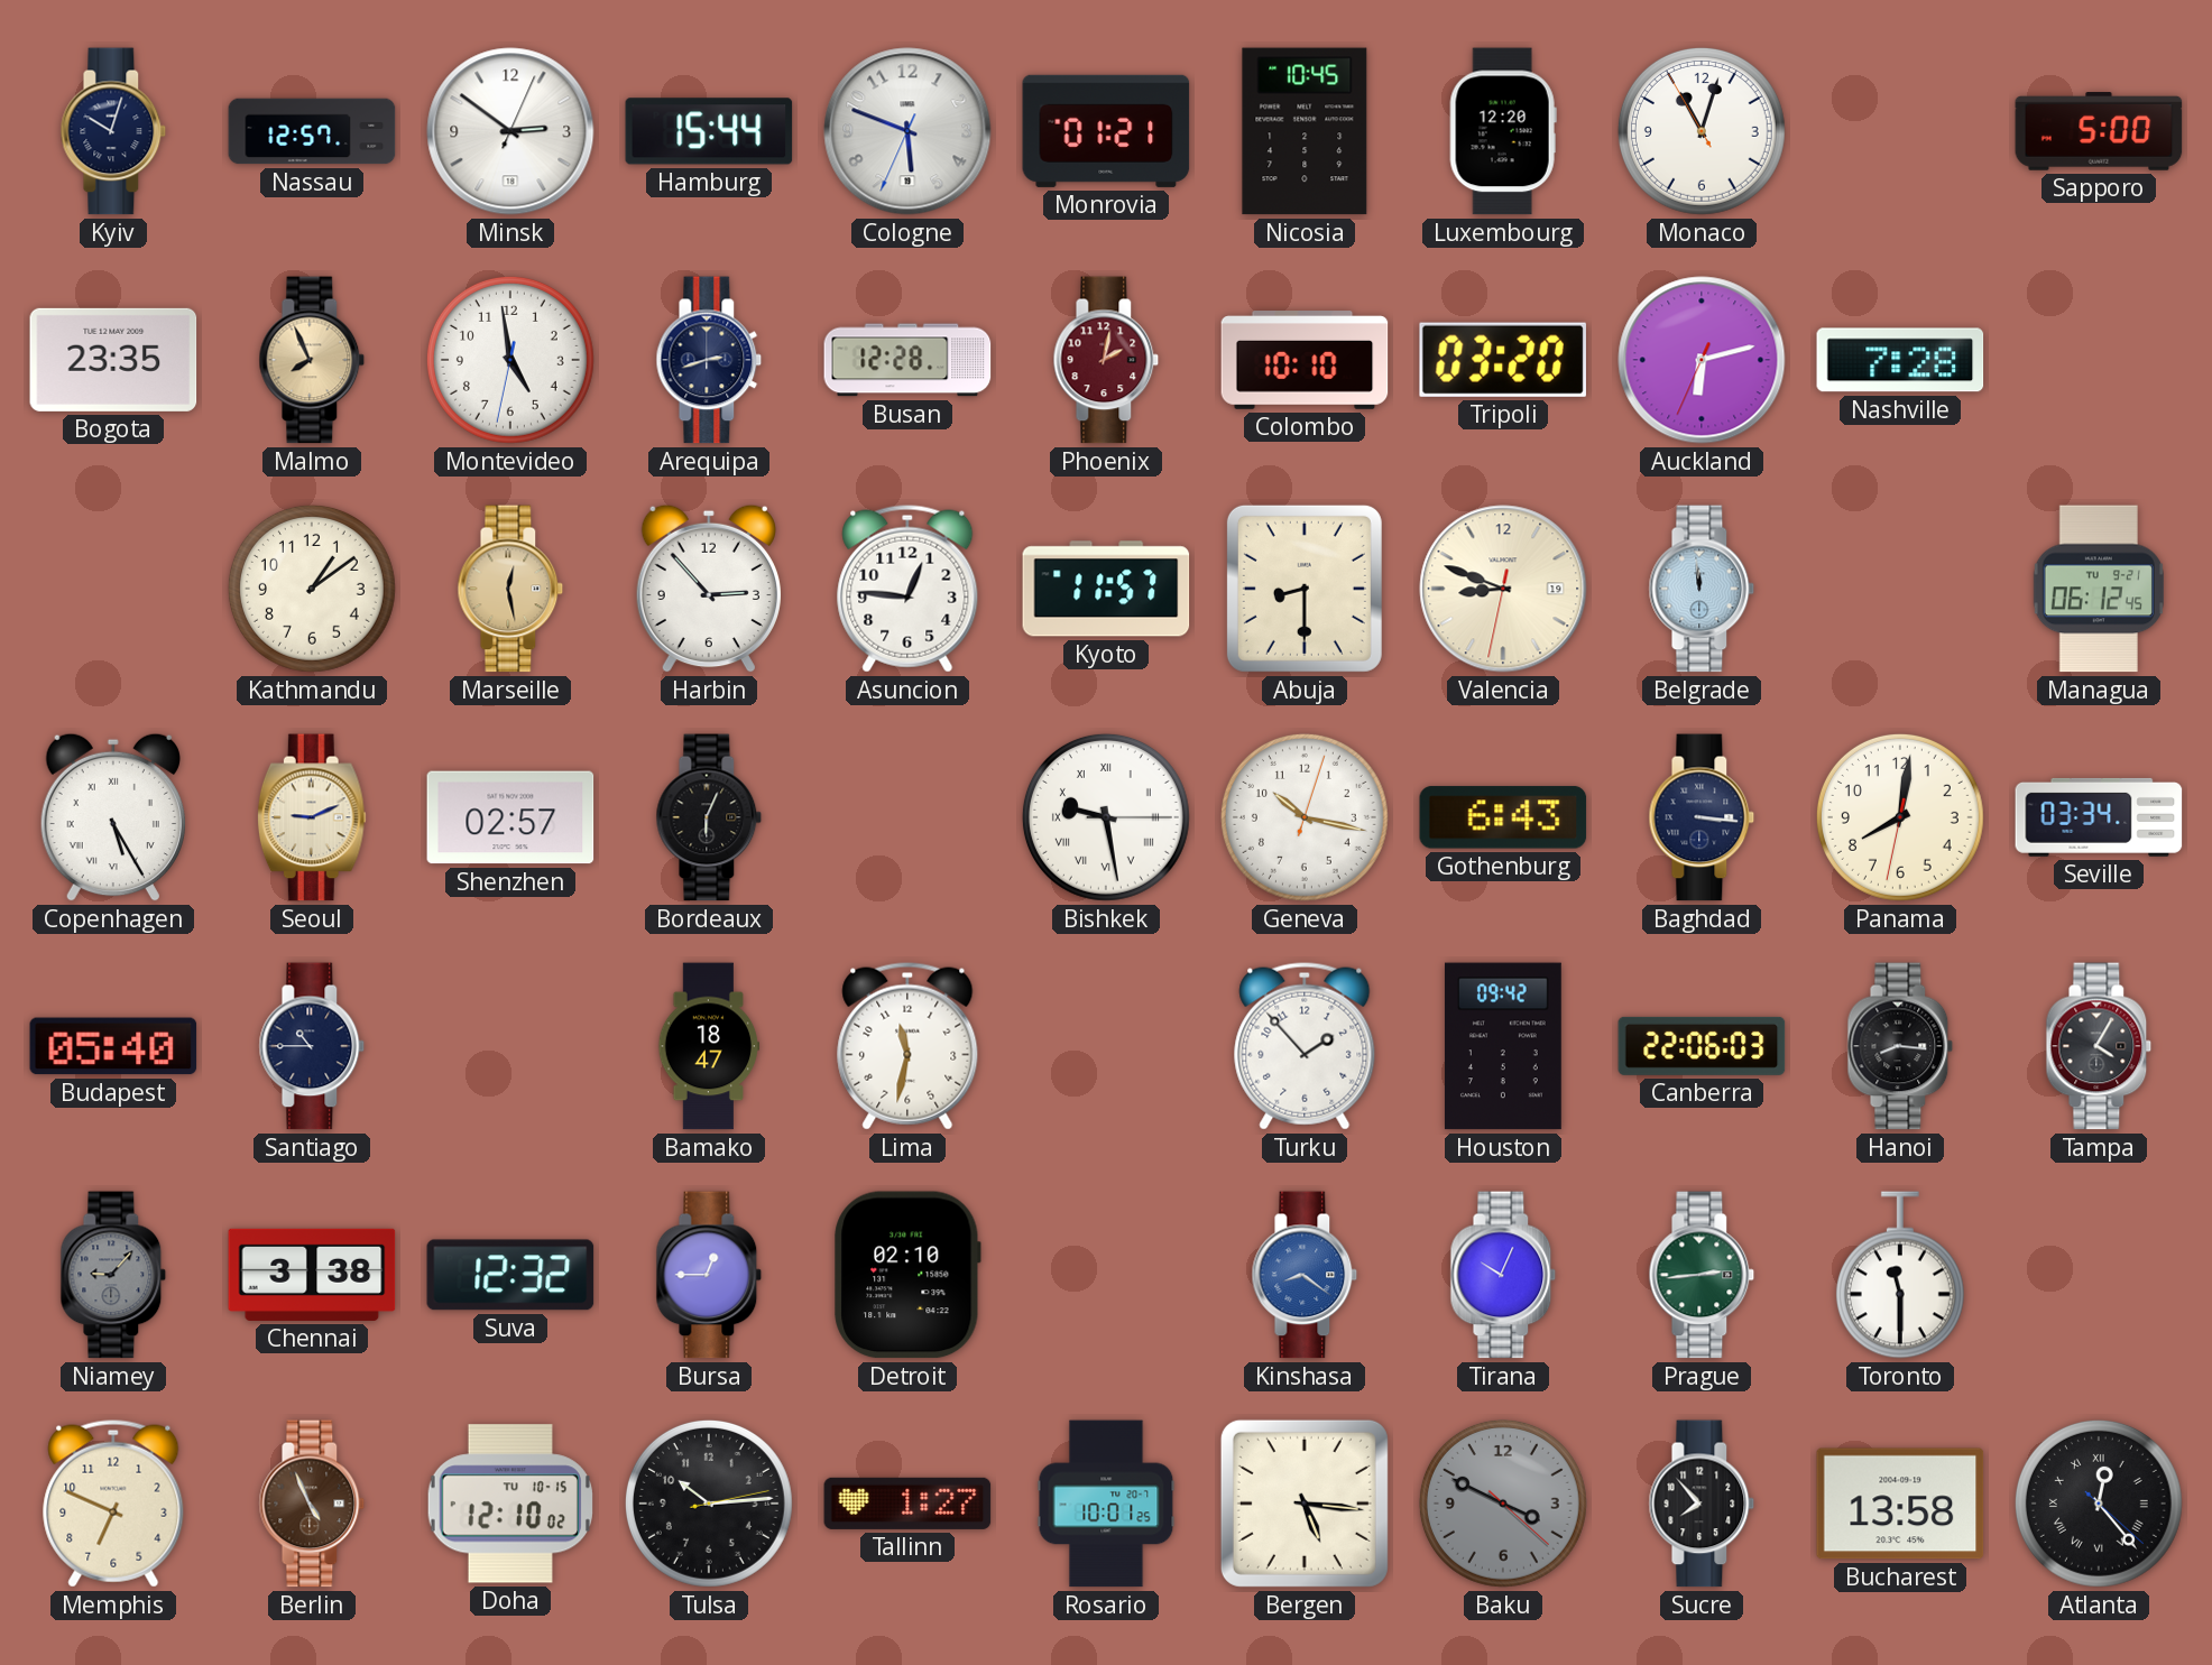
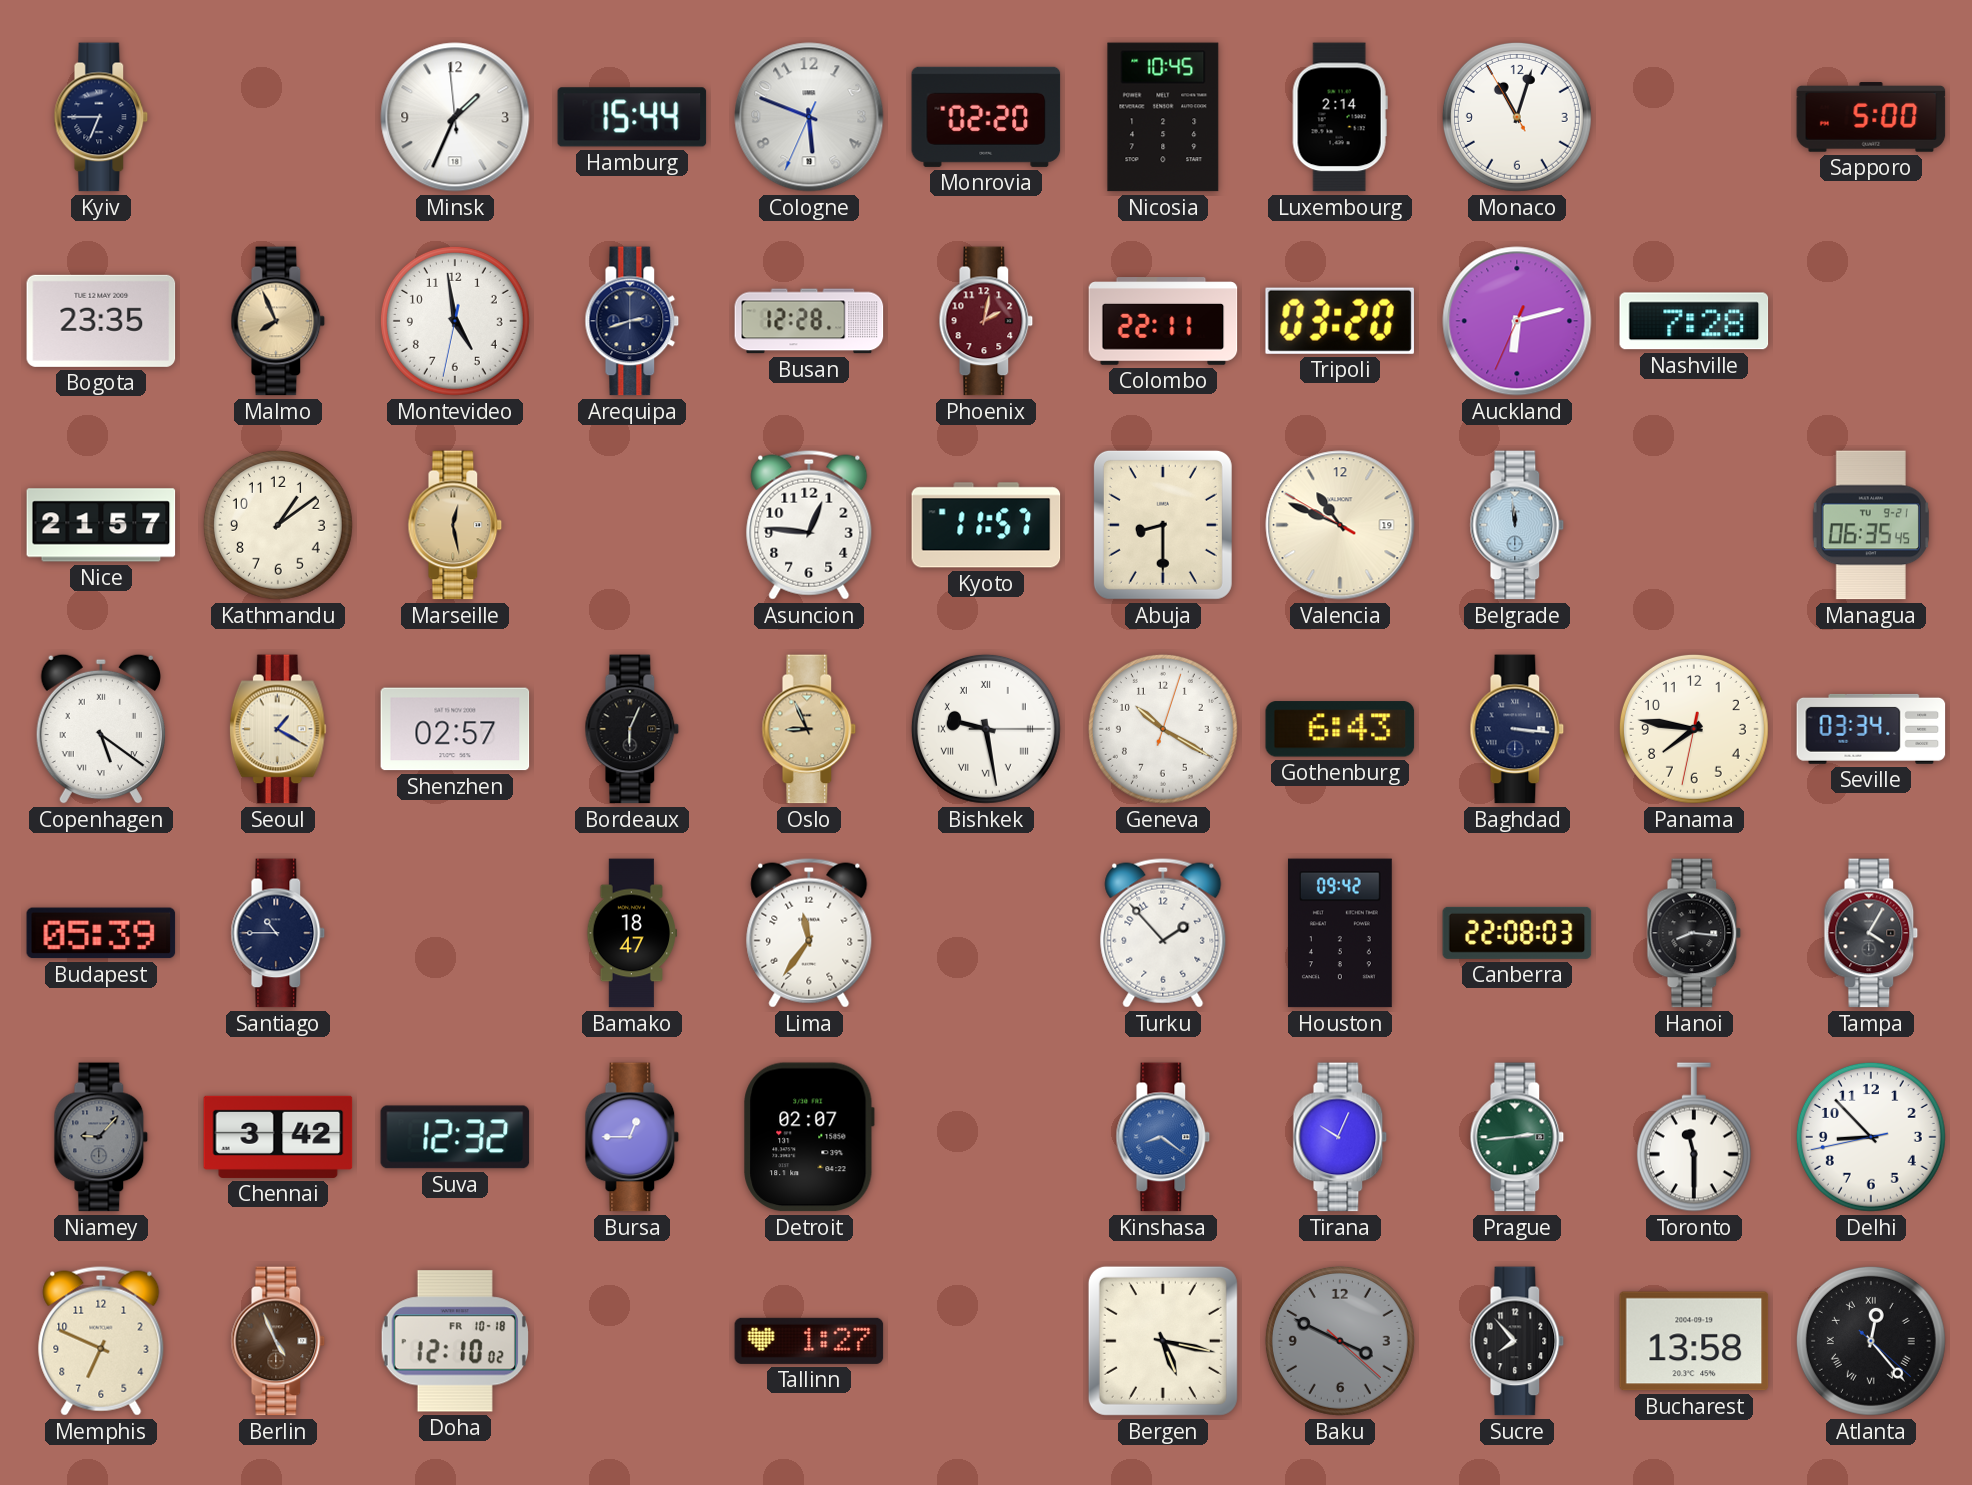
Kyiv: 10:03 -> 6:45 (101, 117)
Nassau: 12:57 -> none (312, 131)
Minsk: 2:51 -> 1:33 (455, 117)
Monrovia: 01:21 -> 02:20 (986, 117)
Luxembourg: 12:20 -> 2:14 (1340, 117)
Colombo: 10:10 -> 22:11 (1163, 321)
Nice: none -> 21:57 (101, 525)
Harbin: 2:53 -> none (709, 589)
Valencia: 8:48 -> 10:48 (1340, 525)
Managua: 06:12 -> 06:35 (1871, 525)
Copenhagen: 5:25 -> 5:21 (101, 729)
Seoul: 9:11 -> 1:20 (278, 729)
Oslo: none -> 8:56 (809, 729)
Geneva: 10:17 -> 10:20 (1163, 729)
Panama: 8:01 -> 7:46 (1694, 729)
Budapest: 05:40 -> 05:39 (101, 933)
Lima: 11:32 -> 11:36 (809, 933)
Canberra: 22:06 -> 22:08 (1517, 933)
Chennai: 3:38 -> 3:42 (278, 1137)
Detroit: 02:10 -> 02:07 (809, 1137)
Delhi: none -> 8:52 (1871, 1137)
Doha date: TU 10-15 -> FR 10-18 (455, 1341)
Tulsa: 10:14 -> none (709, 1504)
Rosario: 10:01 -> none (1106, 1504)
Bergen: 5:16 -> 5:17 (1163, 1341)
